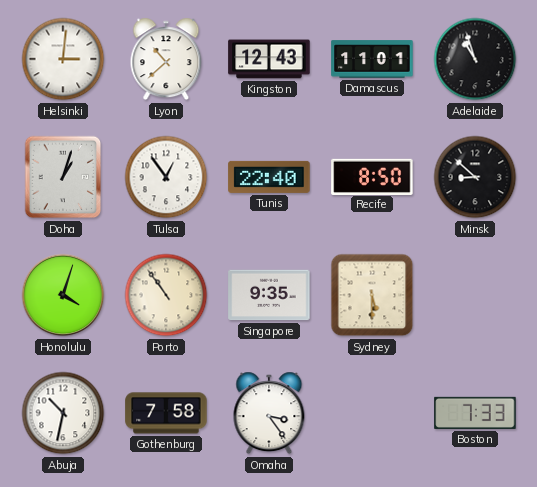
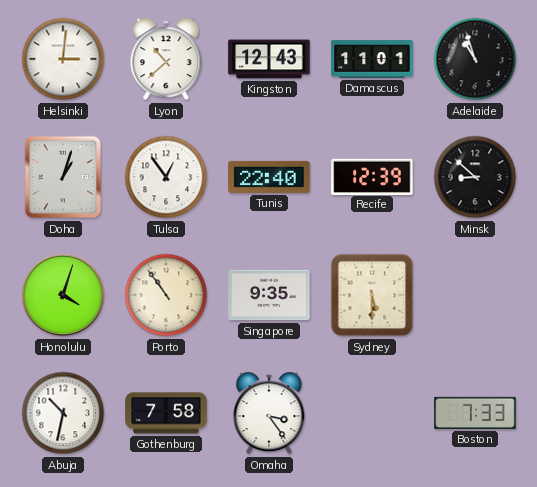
Recife: 8:50 -> 12:39 (372, 176)
